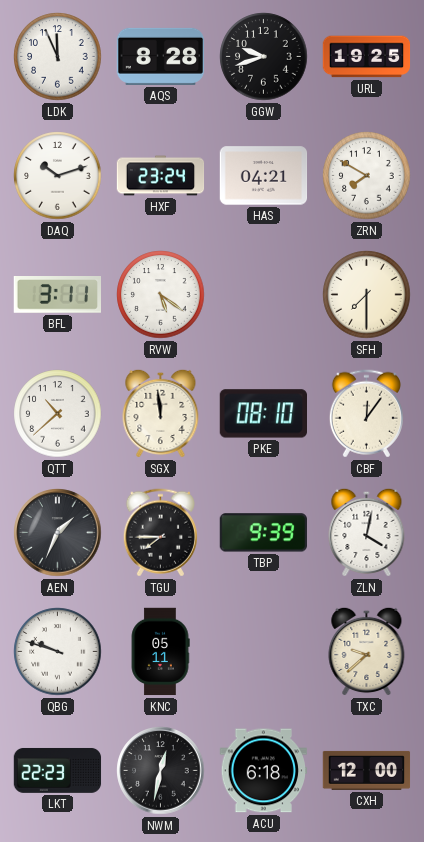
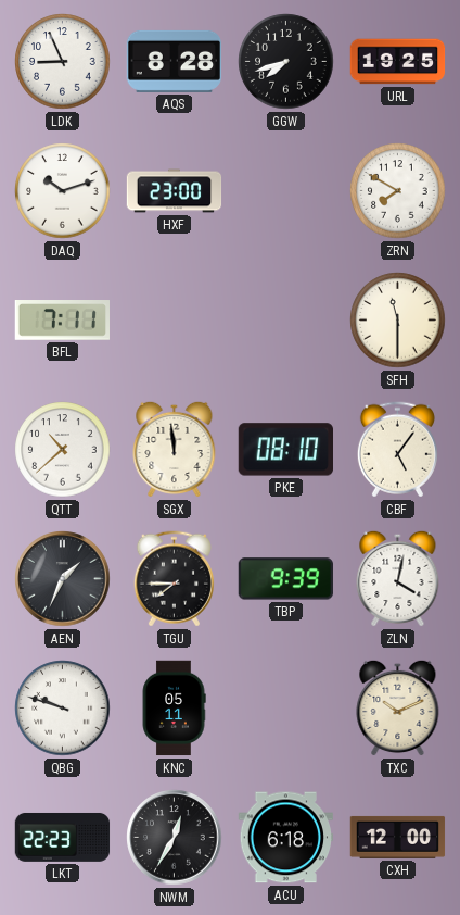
LDK: 11:56 -> 8:56 (63, 62)
GGW: 9:42 -> 7:42 (286, 62)
HXF: 23:24 -> 23:00 (175, 191)
HAS: 04:21 -> none (264, 176)
BFL: 3:11 -> 7:11 (62, 321)
RVW: 5:21 -> none (161, 295)
SFH: 7:30 -> 11:30 (398, 321)
CBF: 12:06 -> 5:06 (397, 450)
TXC: 9:38 -> 10:11 (398, 707)
NWM: 12:32 -> 12:35 (175, 838)
